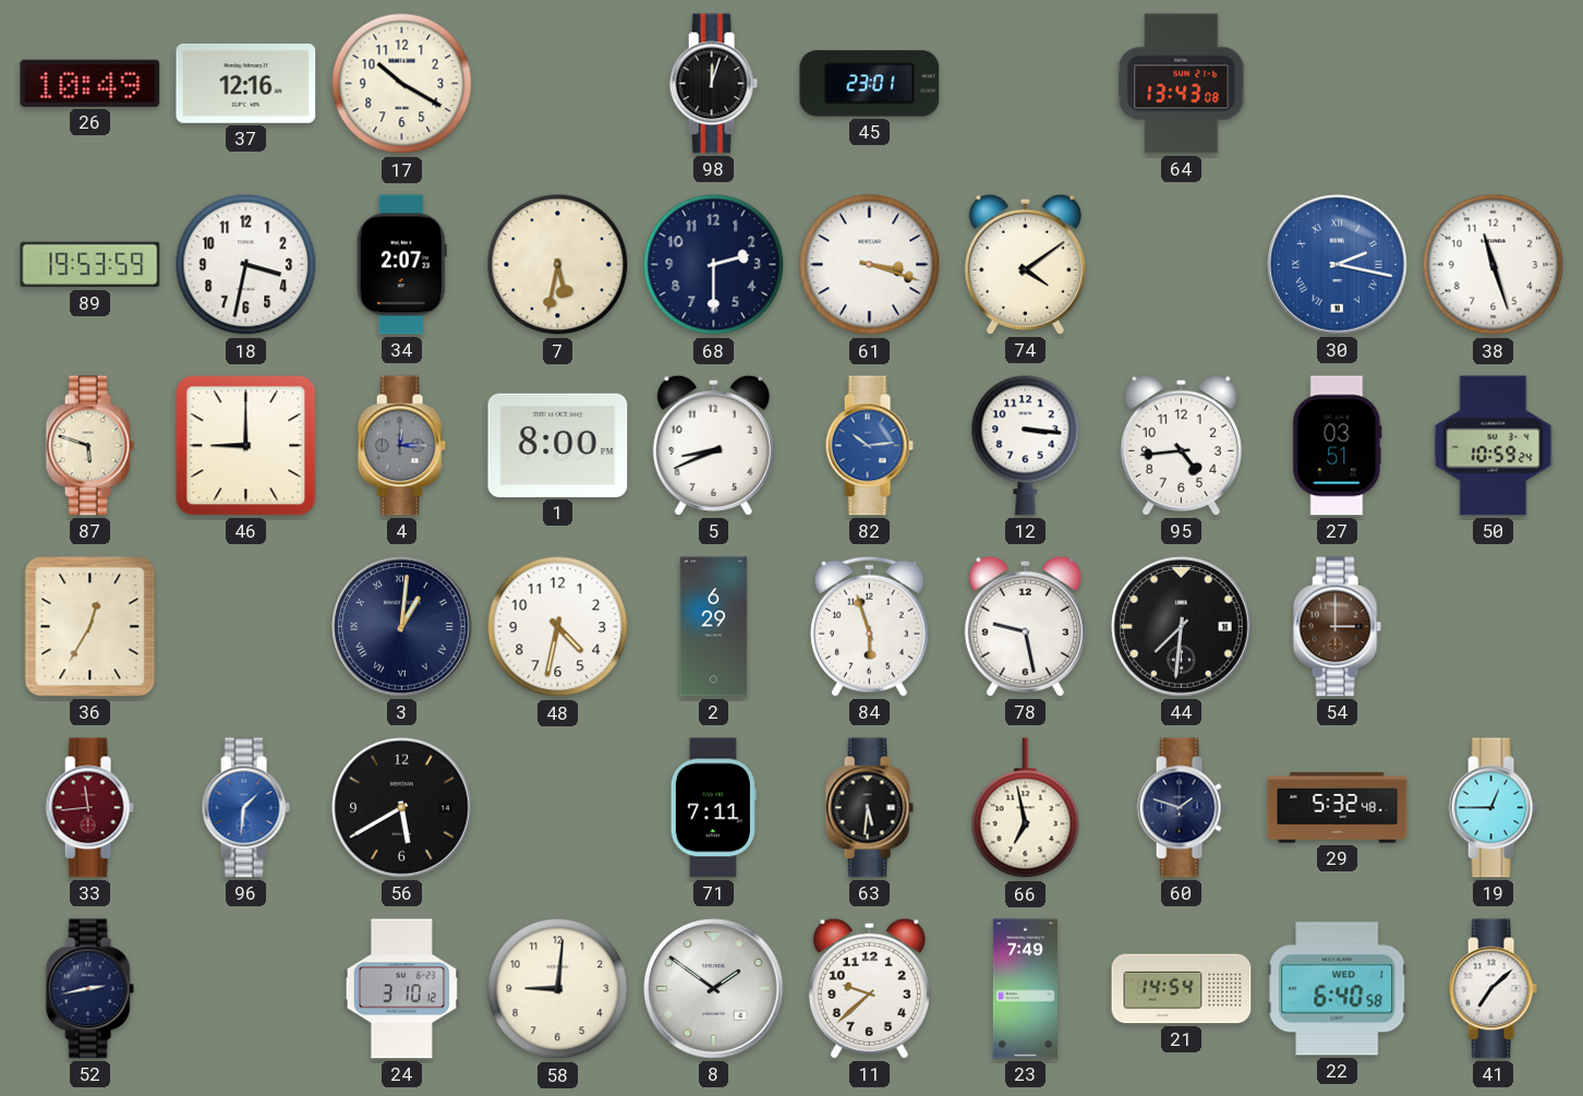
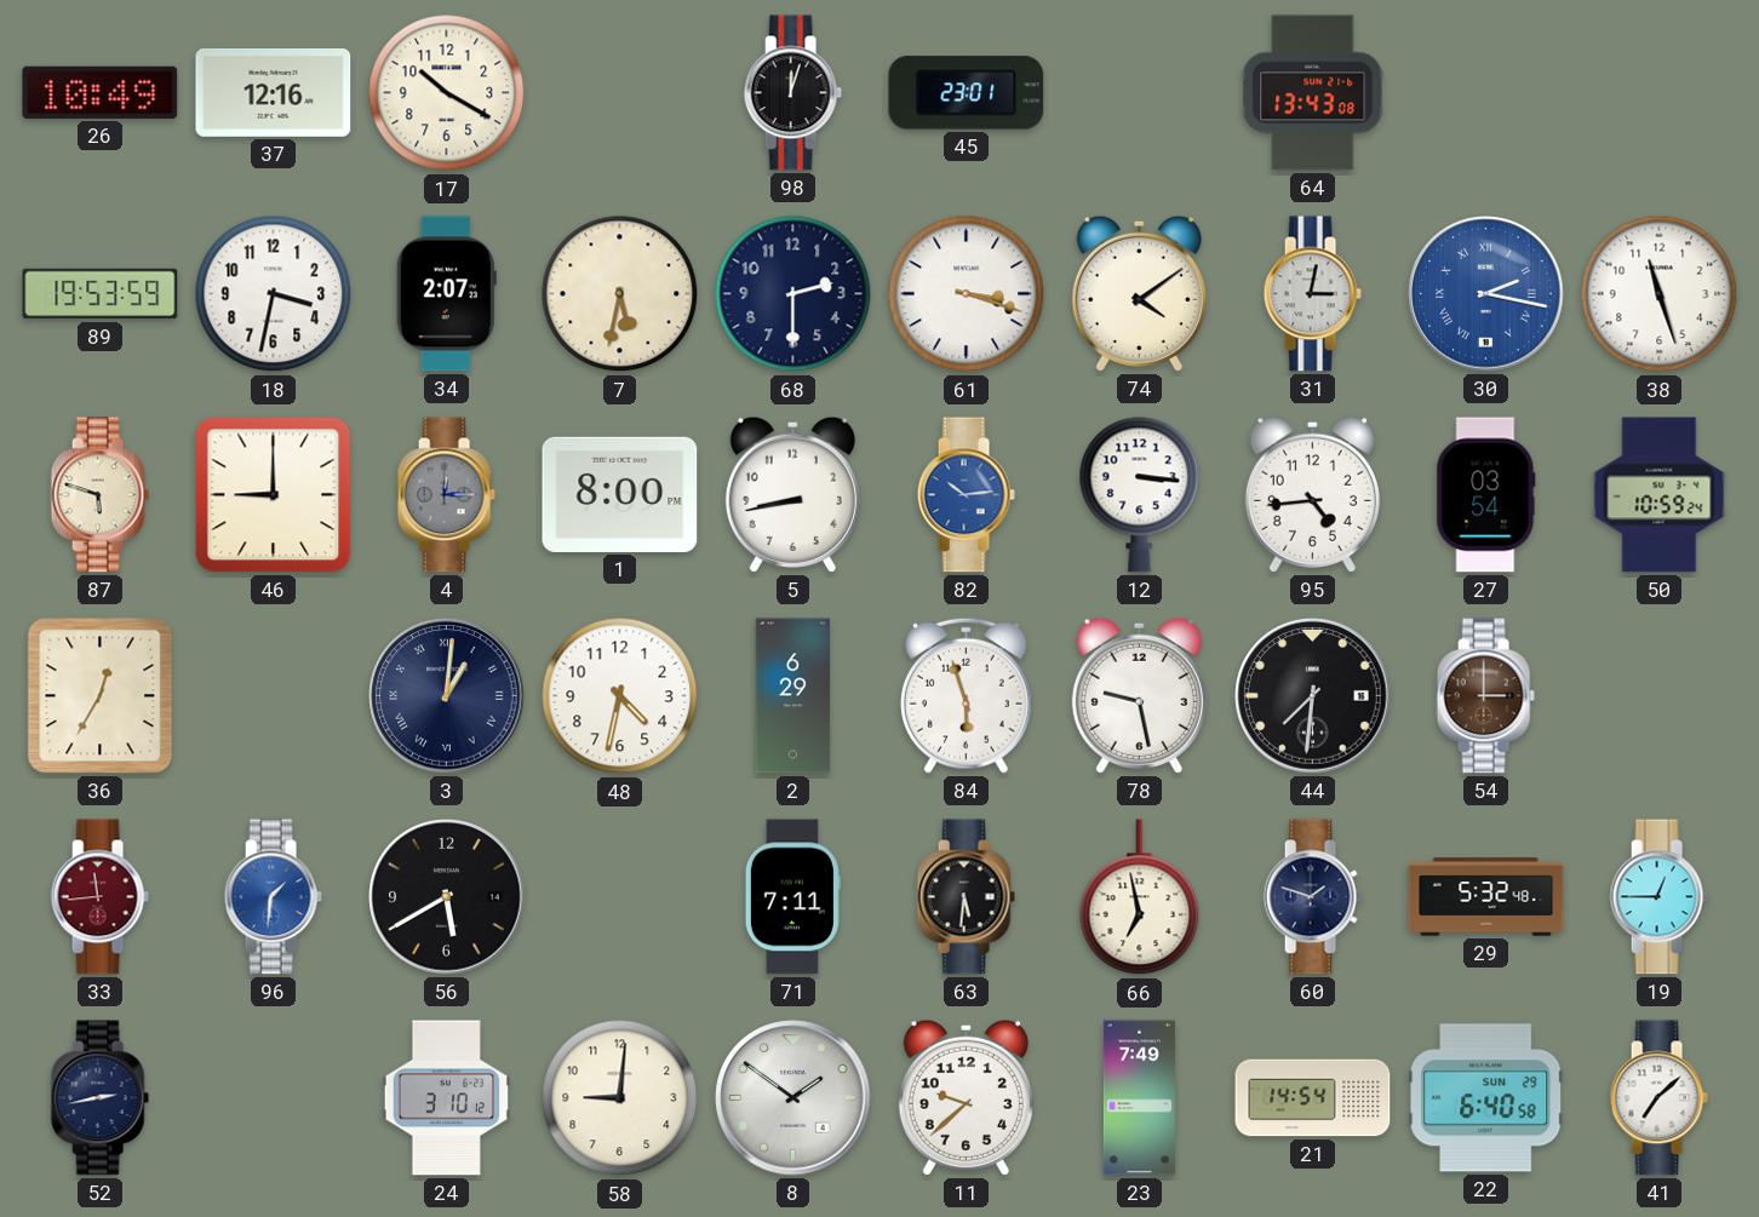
31: none -> 3:02 (1312, 294)
5: 8:41 -> 8:43 (792, 494)
27: 03:51 -> 03:54 (1486, 495)
22 date: WED 1 -> SUN 29 (1486, 1098)
